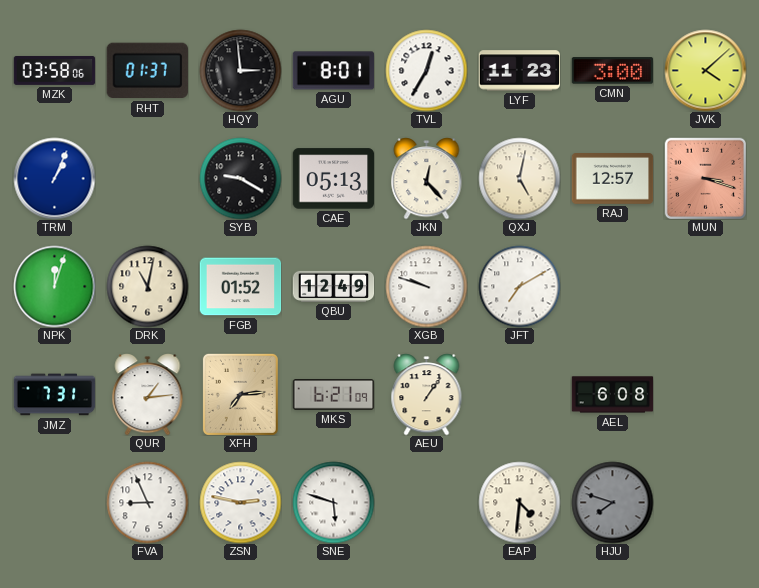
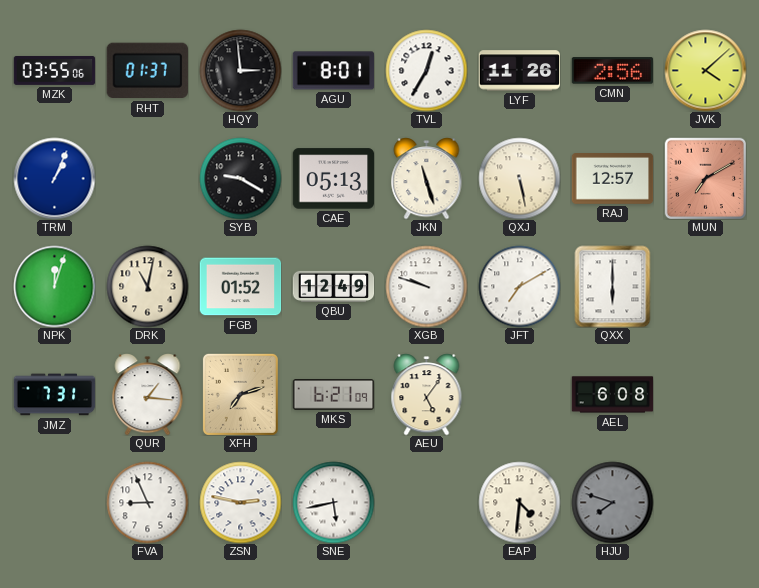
MZK: 03:58 -> 03:55 (54, 70)
LYF: 11:23 -> 11:26 (519, 71)
CMN: 3:00 -> 2:56 (612, 71)
JKN: 12:23 -> 11:27 (427, 179)
QXJ: 5:02 -> 5:28 (519, 178)
MUN: 3:18 -> 7:10 (705, 178)
QXX: none -> 6:00 (613, 286)
QUR: 1:14 -> 1:16 (148, 395)
XFH: 7:14 -> 7:12 (240, 394)
AEU: 1:06 -> 5:06 (427, 395)
SNE: 5:48 -> 5:43 (333, 502)
